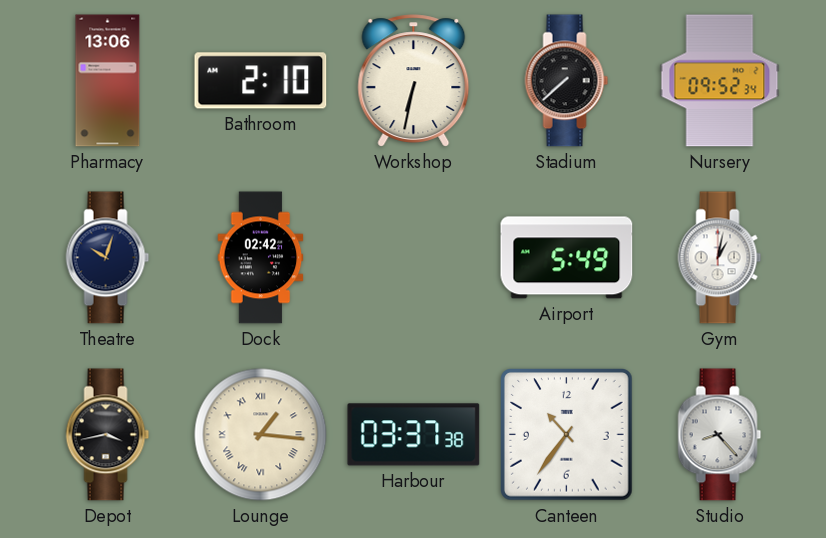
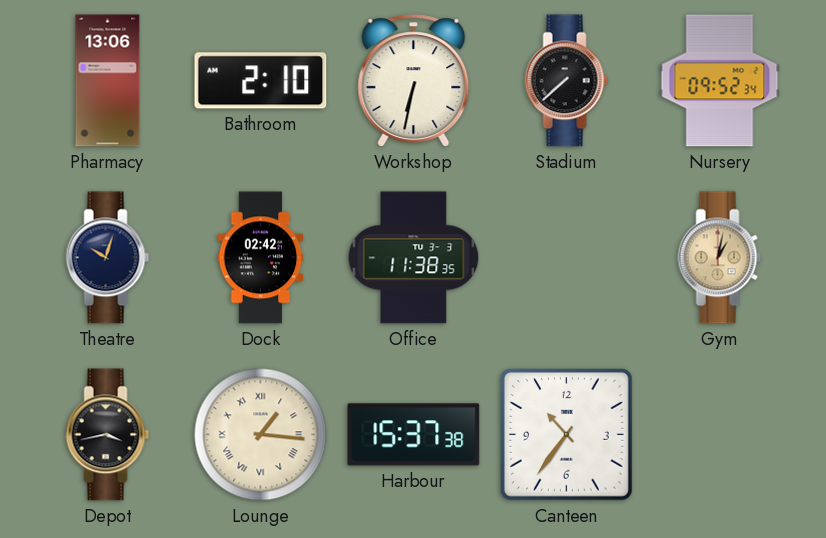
Office: none -> 11:38 (414, 258)
Airport: 5:49 -> none (567, 258)
Gym dial: white -> champagne (720, 258)
Harbour: 03:37 -> 15:37 (414, 435)
Studio: 8:23 -> none (720, 435)
